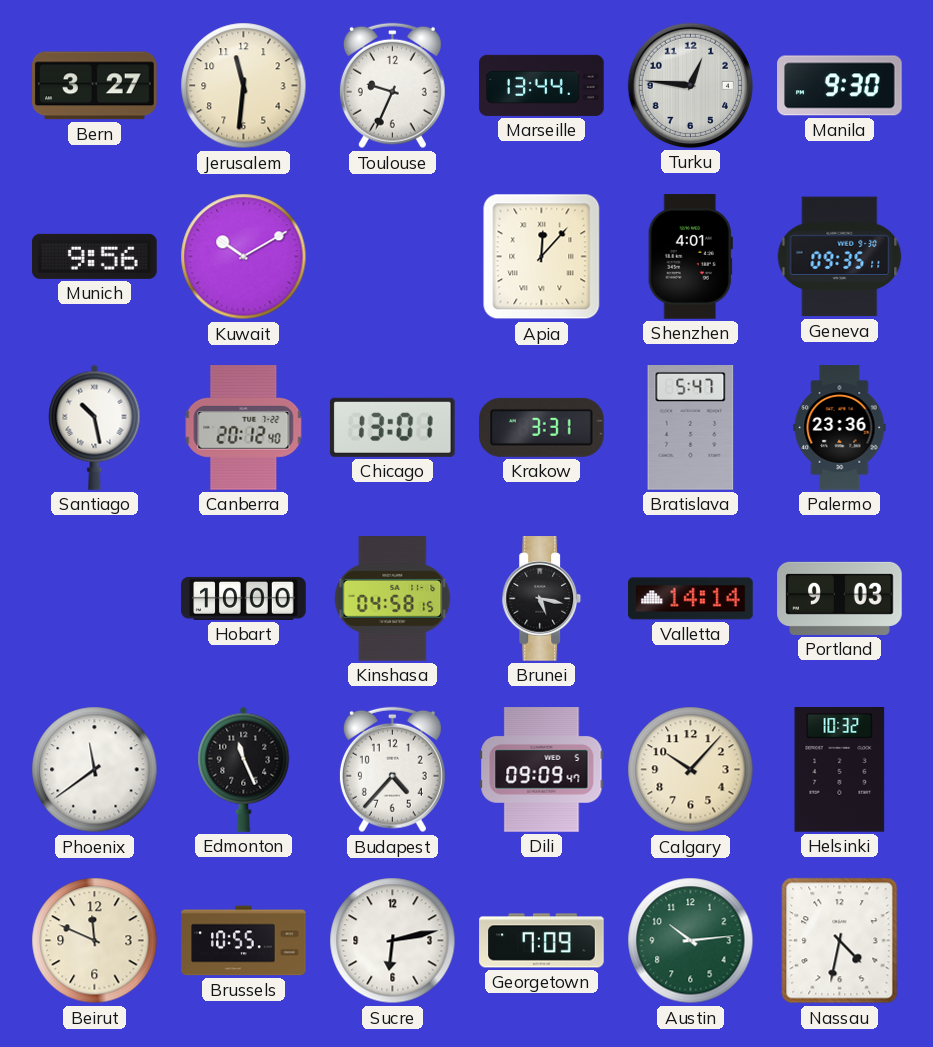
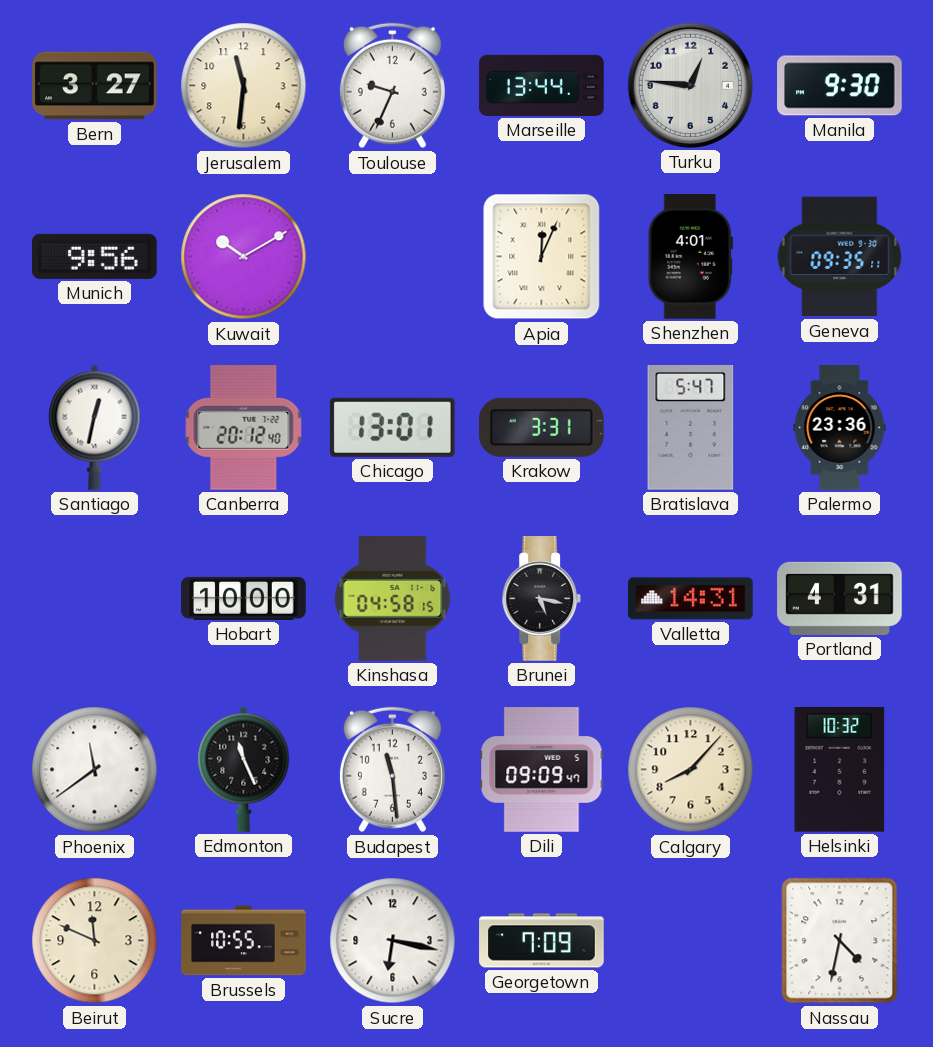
Apia: 12:07 -> 12:04 (542, 257)
Santiago: 10:28 -> 12:32 (95, 427)
Valletta: 14:14 -> 14:31 (691, 599)
Portland: 9:03 -> 4:31 (840, 598)
Budapest: 4:37 -> 11:29 (392, 770)
Calgary: 10:07 -> 8:07 (691, 770)
Sucre: 6:13 -> 6:17 (393, 941)
Austin: 10:14 -> none (691, 941)
